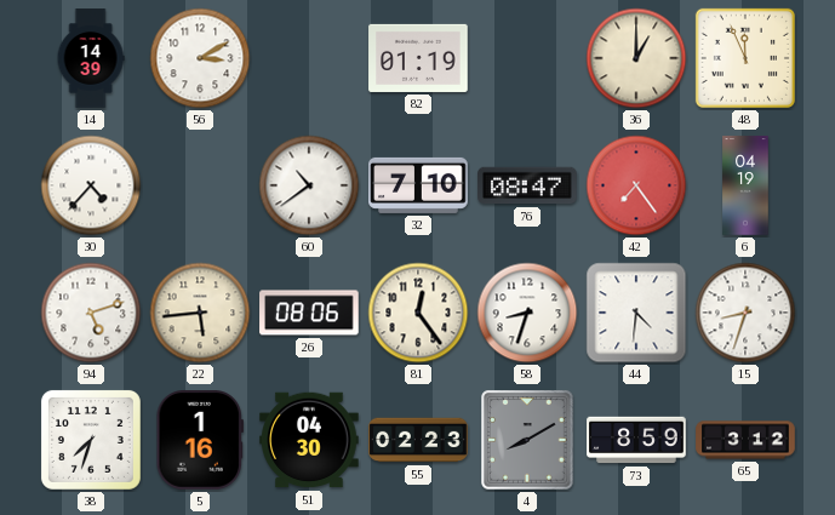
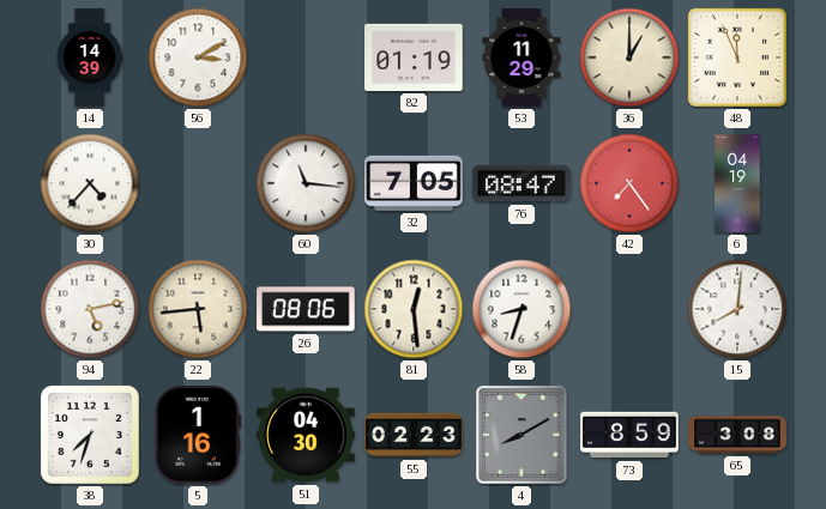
53: none -> 11:29 (521, 57)
60: 10:39 -> 11:16 (306, 183)
32: 7:10 -> 7:05 (414, 183)
94: 5:12 -> 5:13 (90, 309)
81: 12:24 -> 12:29 (414, 309)
44: 4:31 -> none (636, 313)
15: 8:33 -> 8:01 (737, 309)
65: 3:12 -> 3:08 (737, 435)
